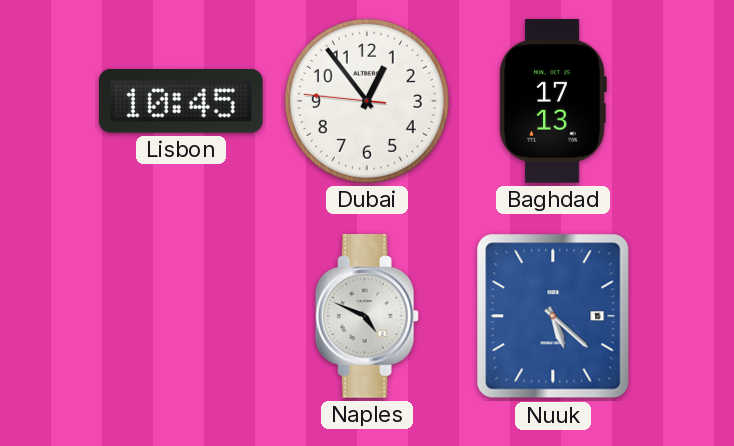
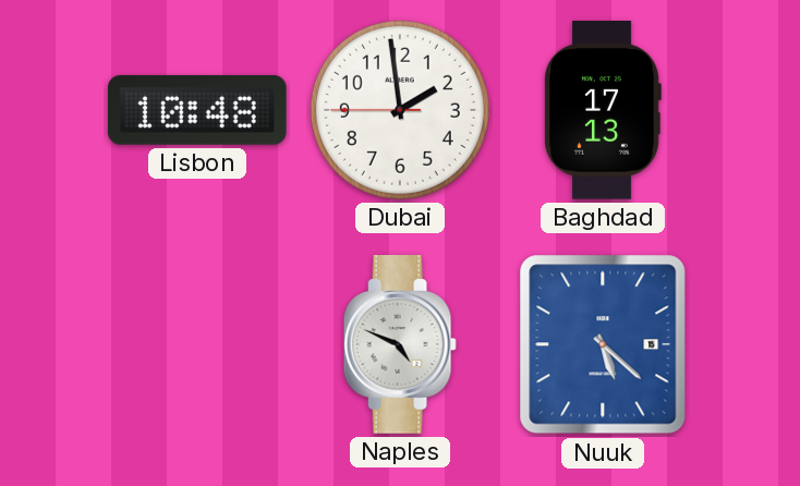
Lisbon: 10:45 -> 10:48 (197, 110)
Dubai: 12:53 -> 1:58 (400, 110)
